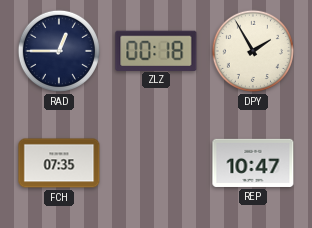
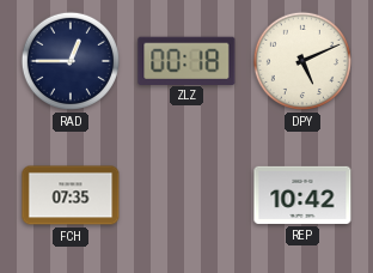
DPY: 1:55 -> 5:11 (302, 61)
REP: 10:47 -> 10:42 (302, 195)
